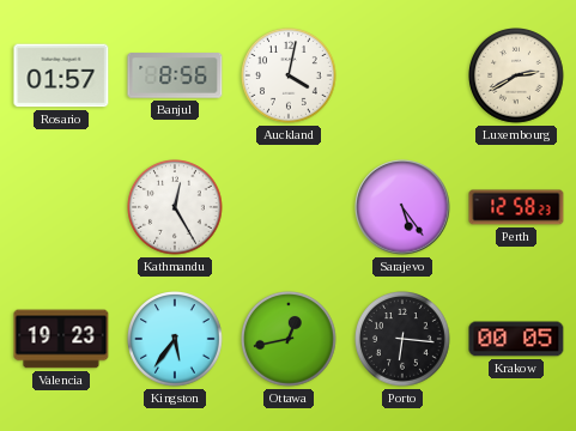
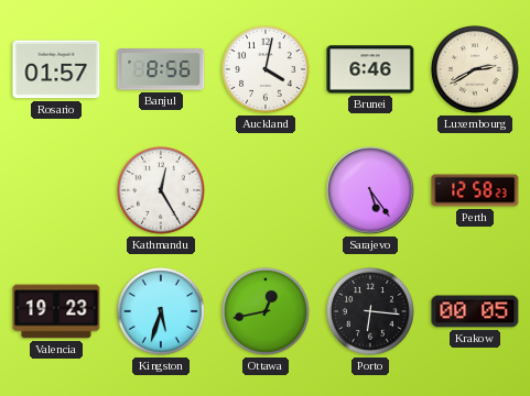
Brunei: none -> 6:46 (370, 69)
Kingston: 5:36 -> 5:33 (162, 312)
